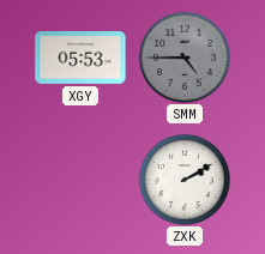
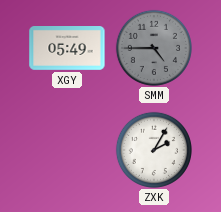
XGY: 05:53 -> 05:49 (67, 49)
ZXK: 2:10 -> 2:05 (154, 150)
